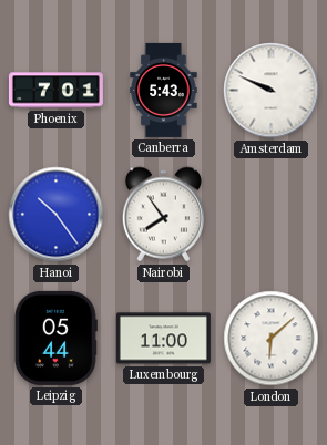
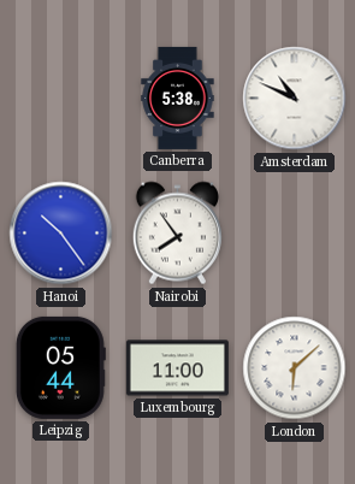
Phoenix: 7:01 -> none (55, 91)
Canberra: 5:43 -> 5:38 (178, 98)
Amsterdam: 9:49 -> 10:49 (295, 99)
